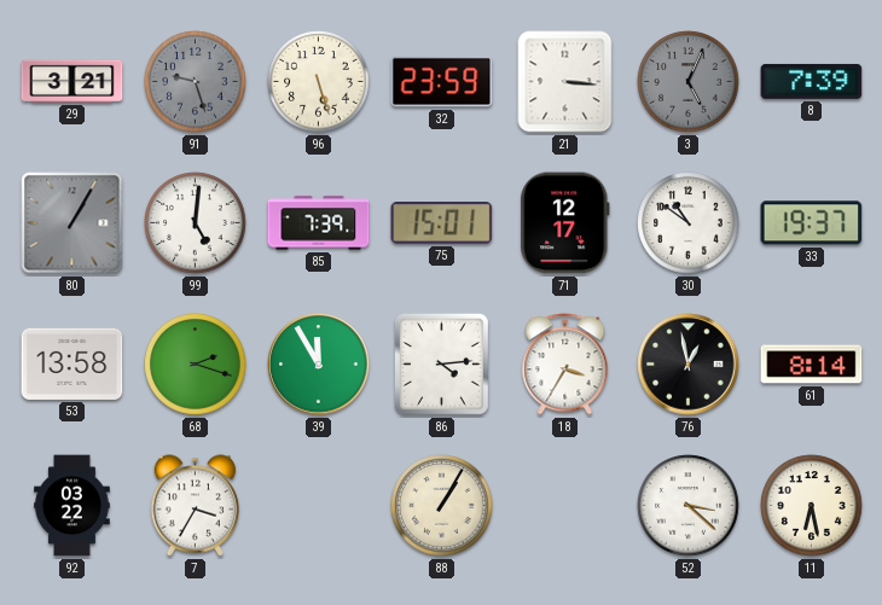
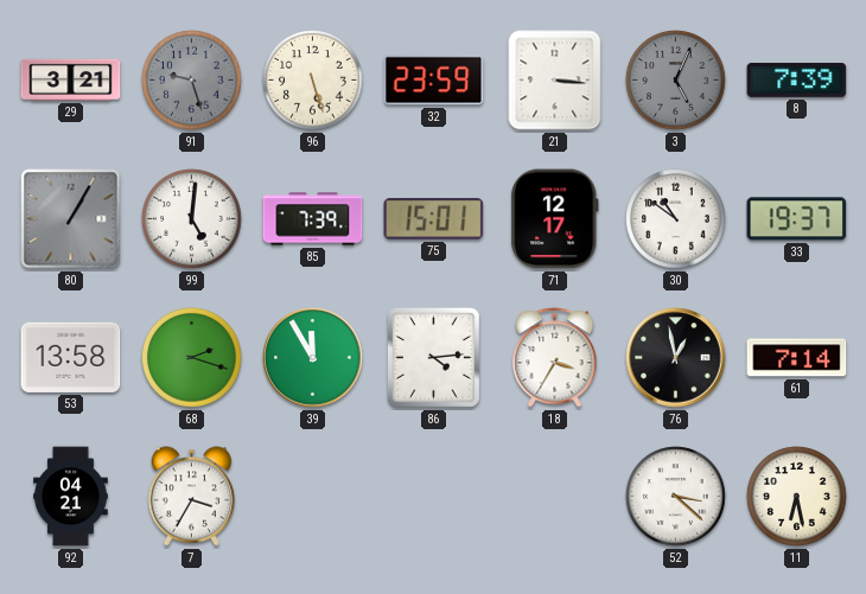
61: 8:14 -> 7:14 (797, 358)
92: 03:22 -> 04:21 (71, 497)
88: 1:05 -> none (442, 506)
